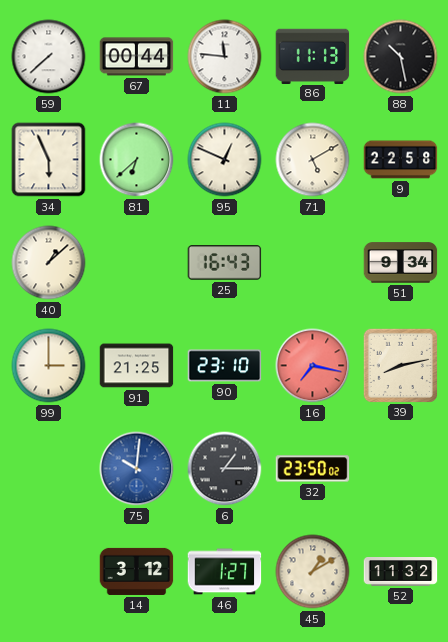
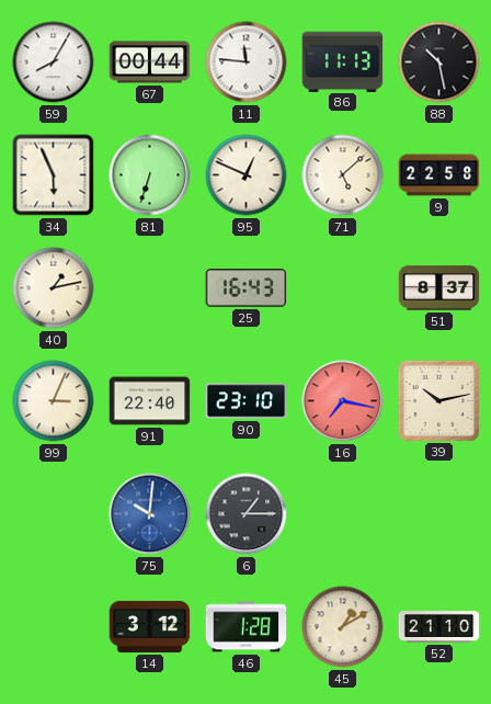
59: 7:38 -> 8:05 (54, 63)
81: 6:38 -> 6:33 (150, 175)
71: 5:10 -> 5:08 (343, 175)
40: 1:08 -> 1:13 (54, 288)
51: 9:34 -> 8:37 (439, 288)
99: 3:00 -> 3:04 (54, 401)
91: 21:25 -> 22:40 (150, 401)
39: 8:13 -> 10:13 (438, 400)
32: 23:50 -> none (313, 469)
46: 1:27 -> 1:28 (247, 627)
52: 11:32 -> 21:10 (439, 627)
